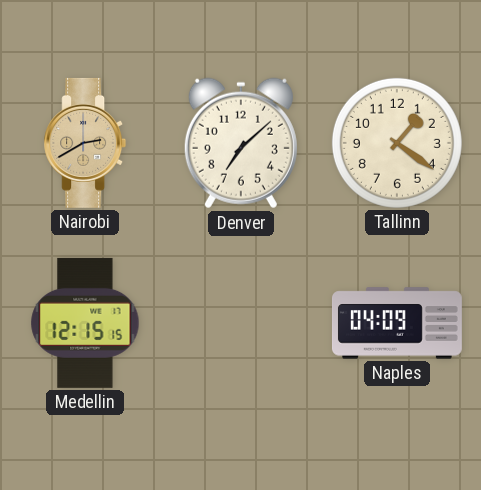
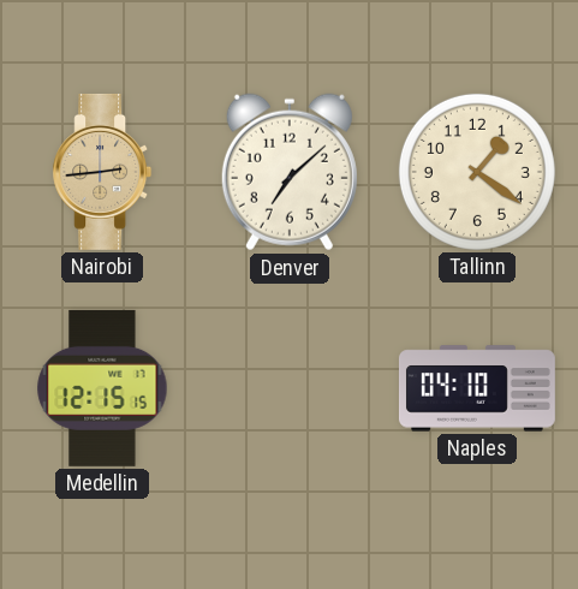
Nairobi: 2:40 -> 2:44 (102, 172)
Naples: 04:09 -> 04:10 (477, 388)
